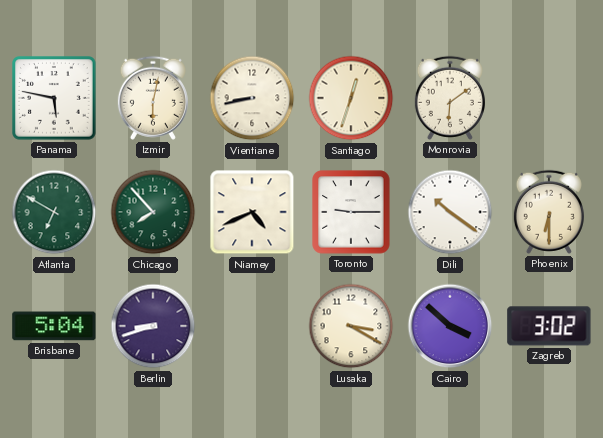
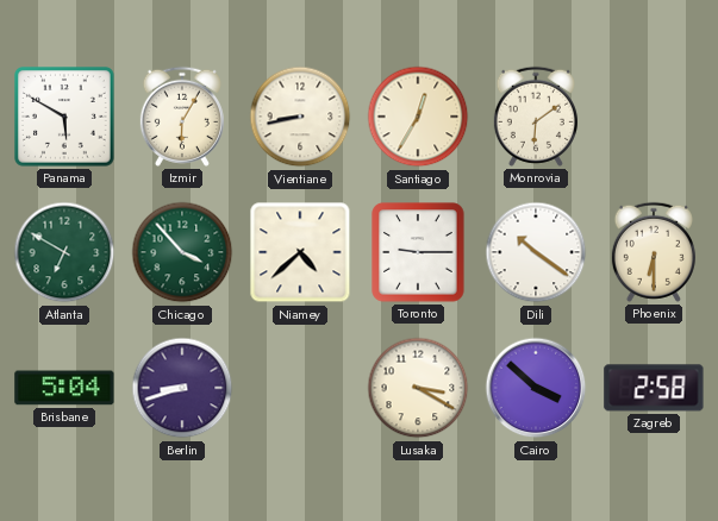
Panama: 5:47 -> 5:50 (65, 118)
Izmir: 6:02 -> 6:05 (182, 117)
Santiago: 12:33 -> 12:35 (418, 117)
Chicago: 7:53 -> 3:53 (182, 252)
Niamey: 4:41 -> 4:38 (300, 252)
Zagreb: 3:02 -> 2:58 (654, 388)
